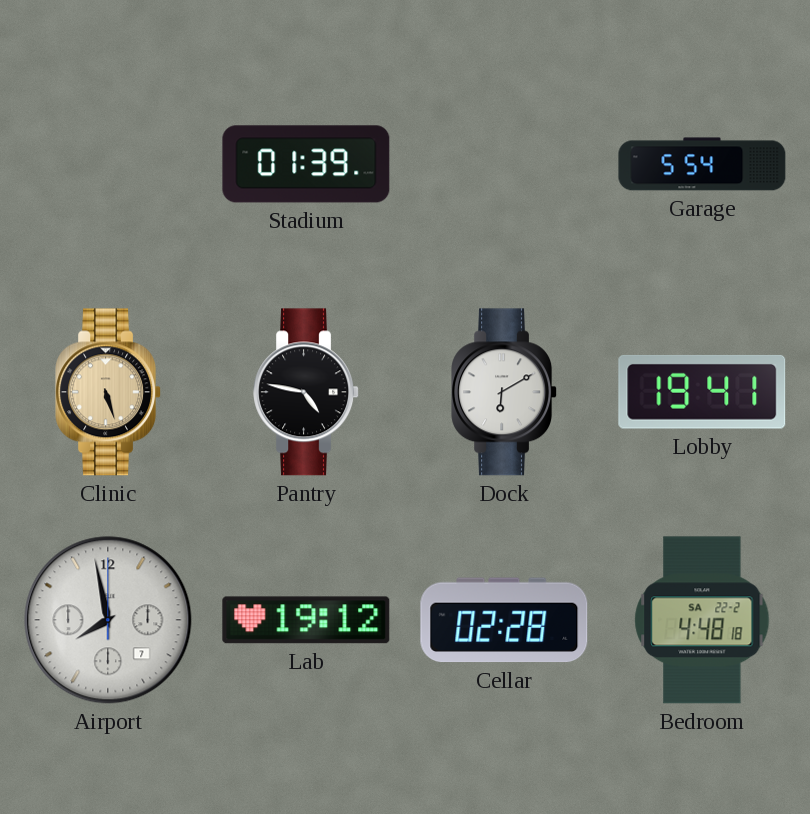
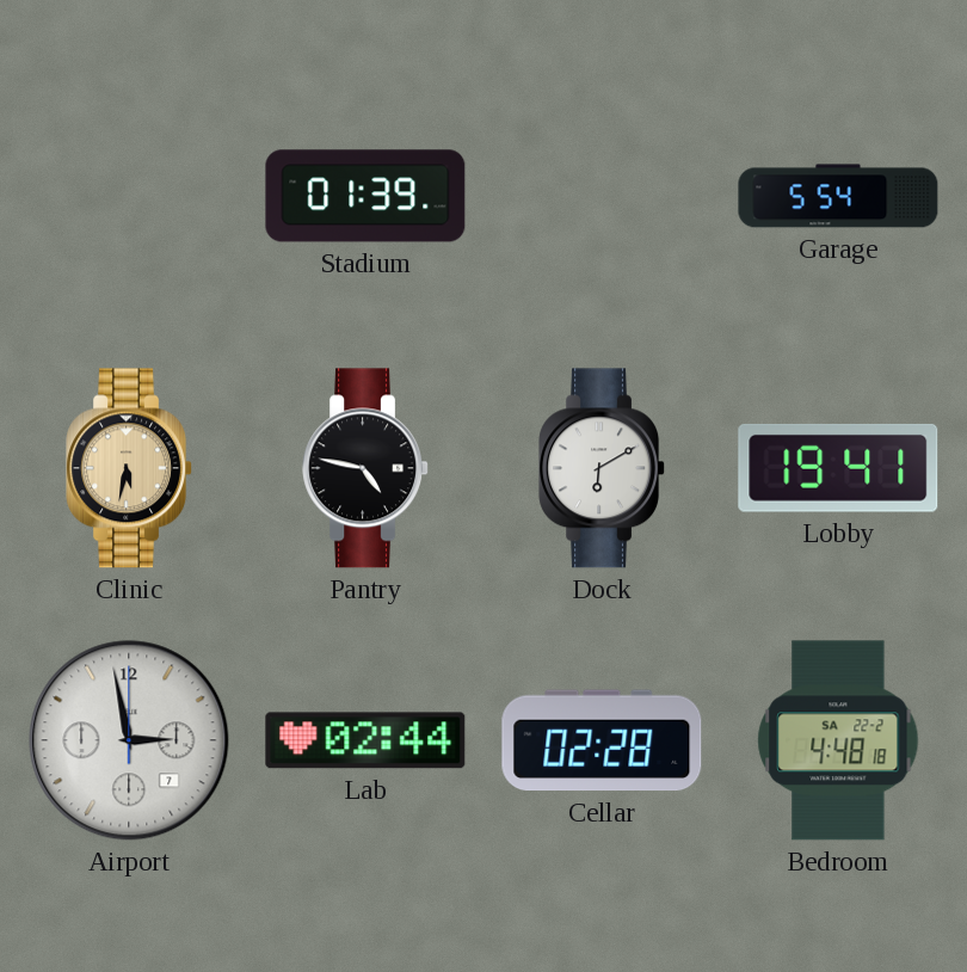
Clinic: 5:27 -> 5:32 (130, 468)
Airport: 7:58 -> 2:58 (129, 740)
Lab: 19:12 -> 02:44 (365, 740)
